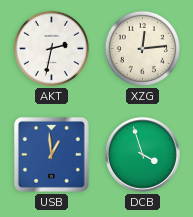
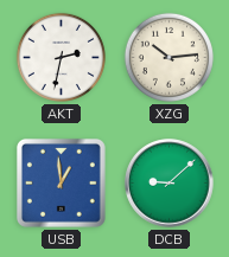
XZG: 12:14 -> 10:14 (168, 57)
DCB: 3:57 -> 9:08 (170, 184)
